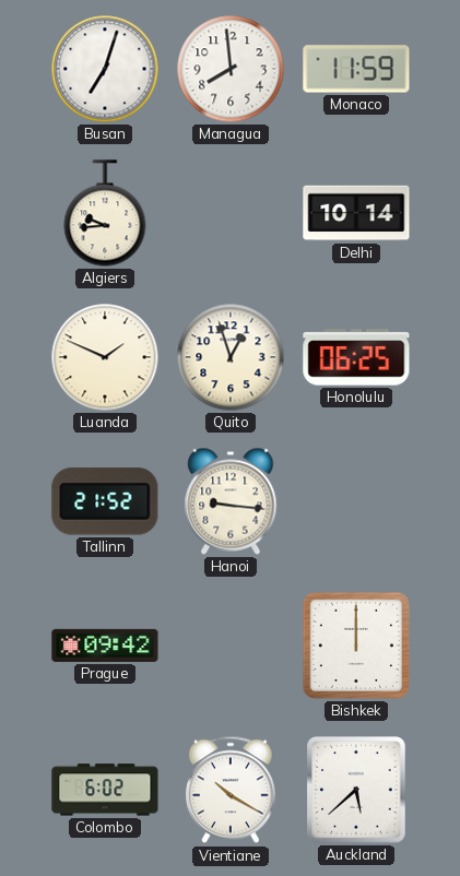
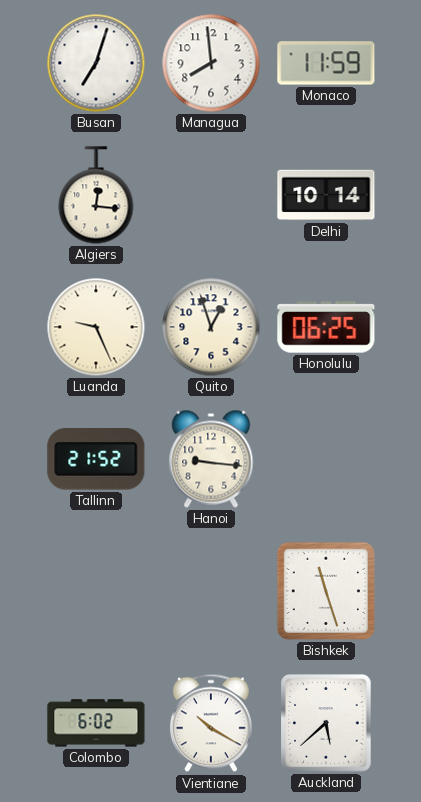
Algiers: 9:44 -> 12:16 (96, 195)
Luanda: 1:49 -> 9:26 (96, 327)
Prague: 09:42 -> none (105, 646)
Bishkek: 12:00 -> 11:27 (326, 591)
